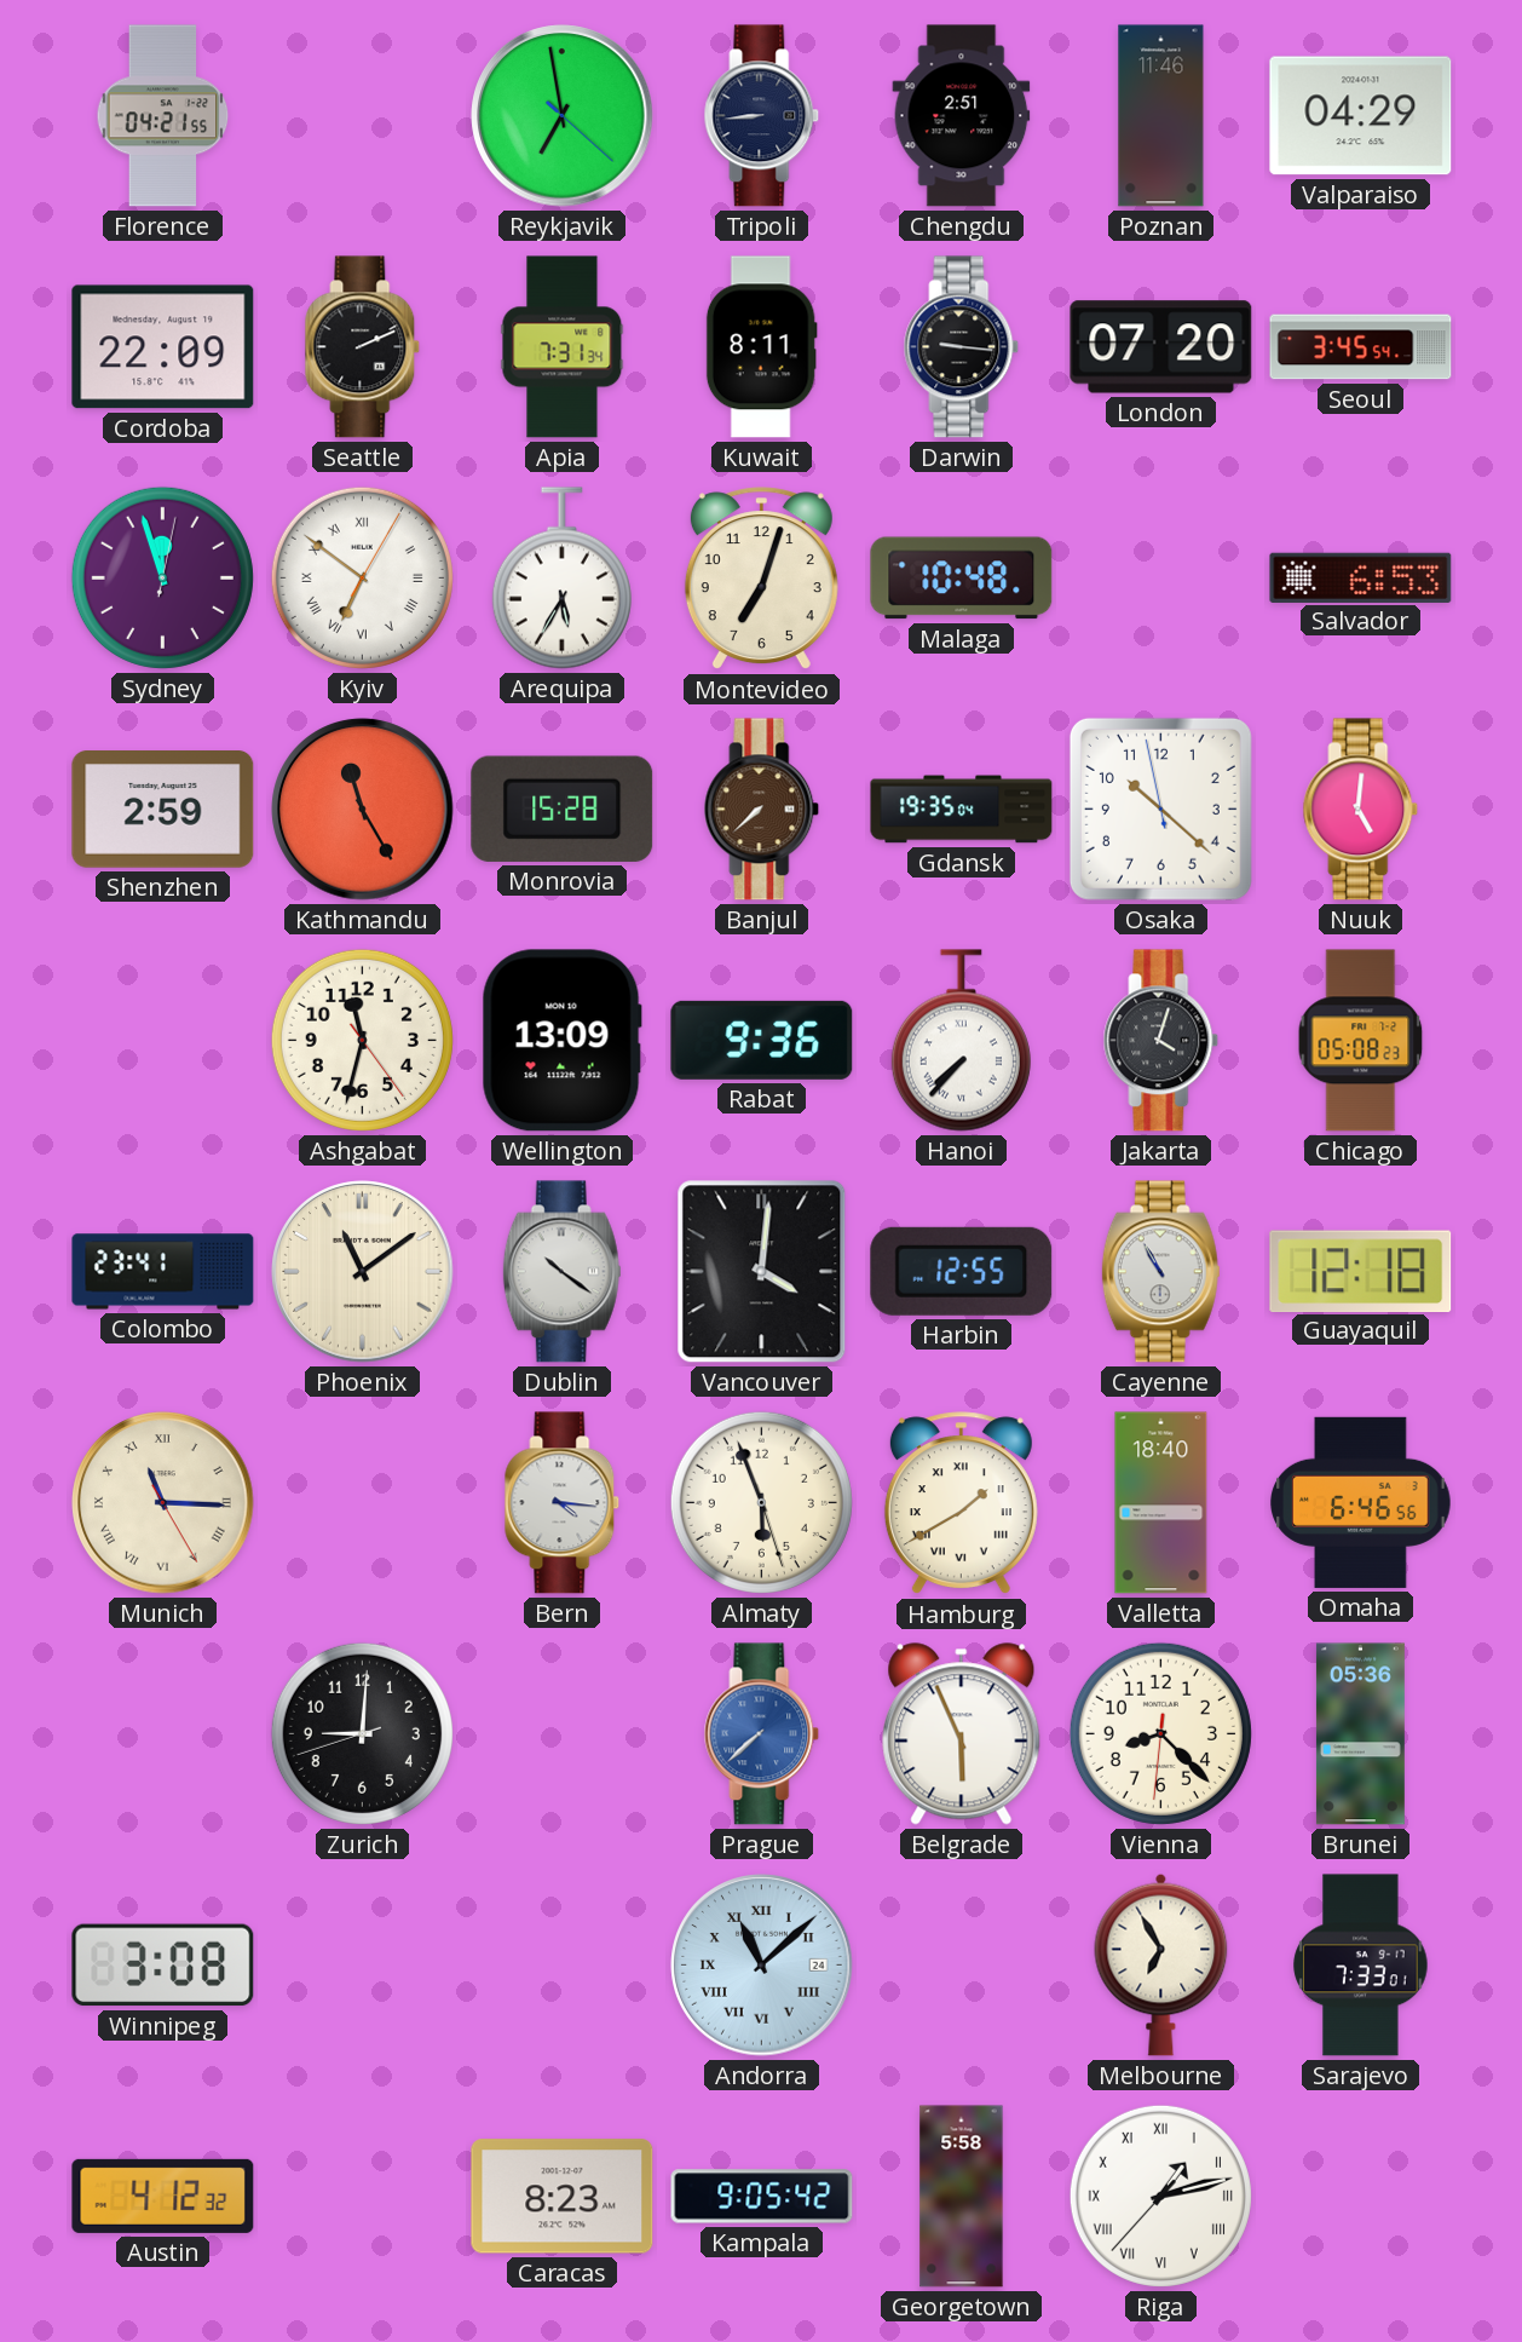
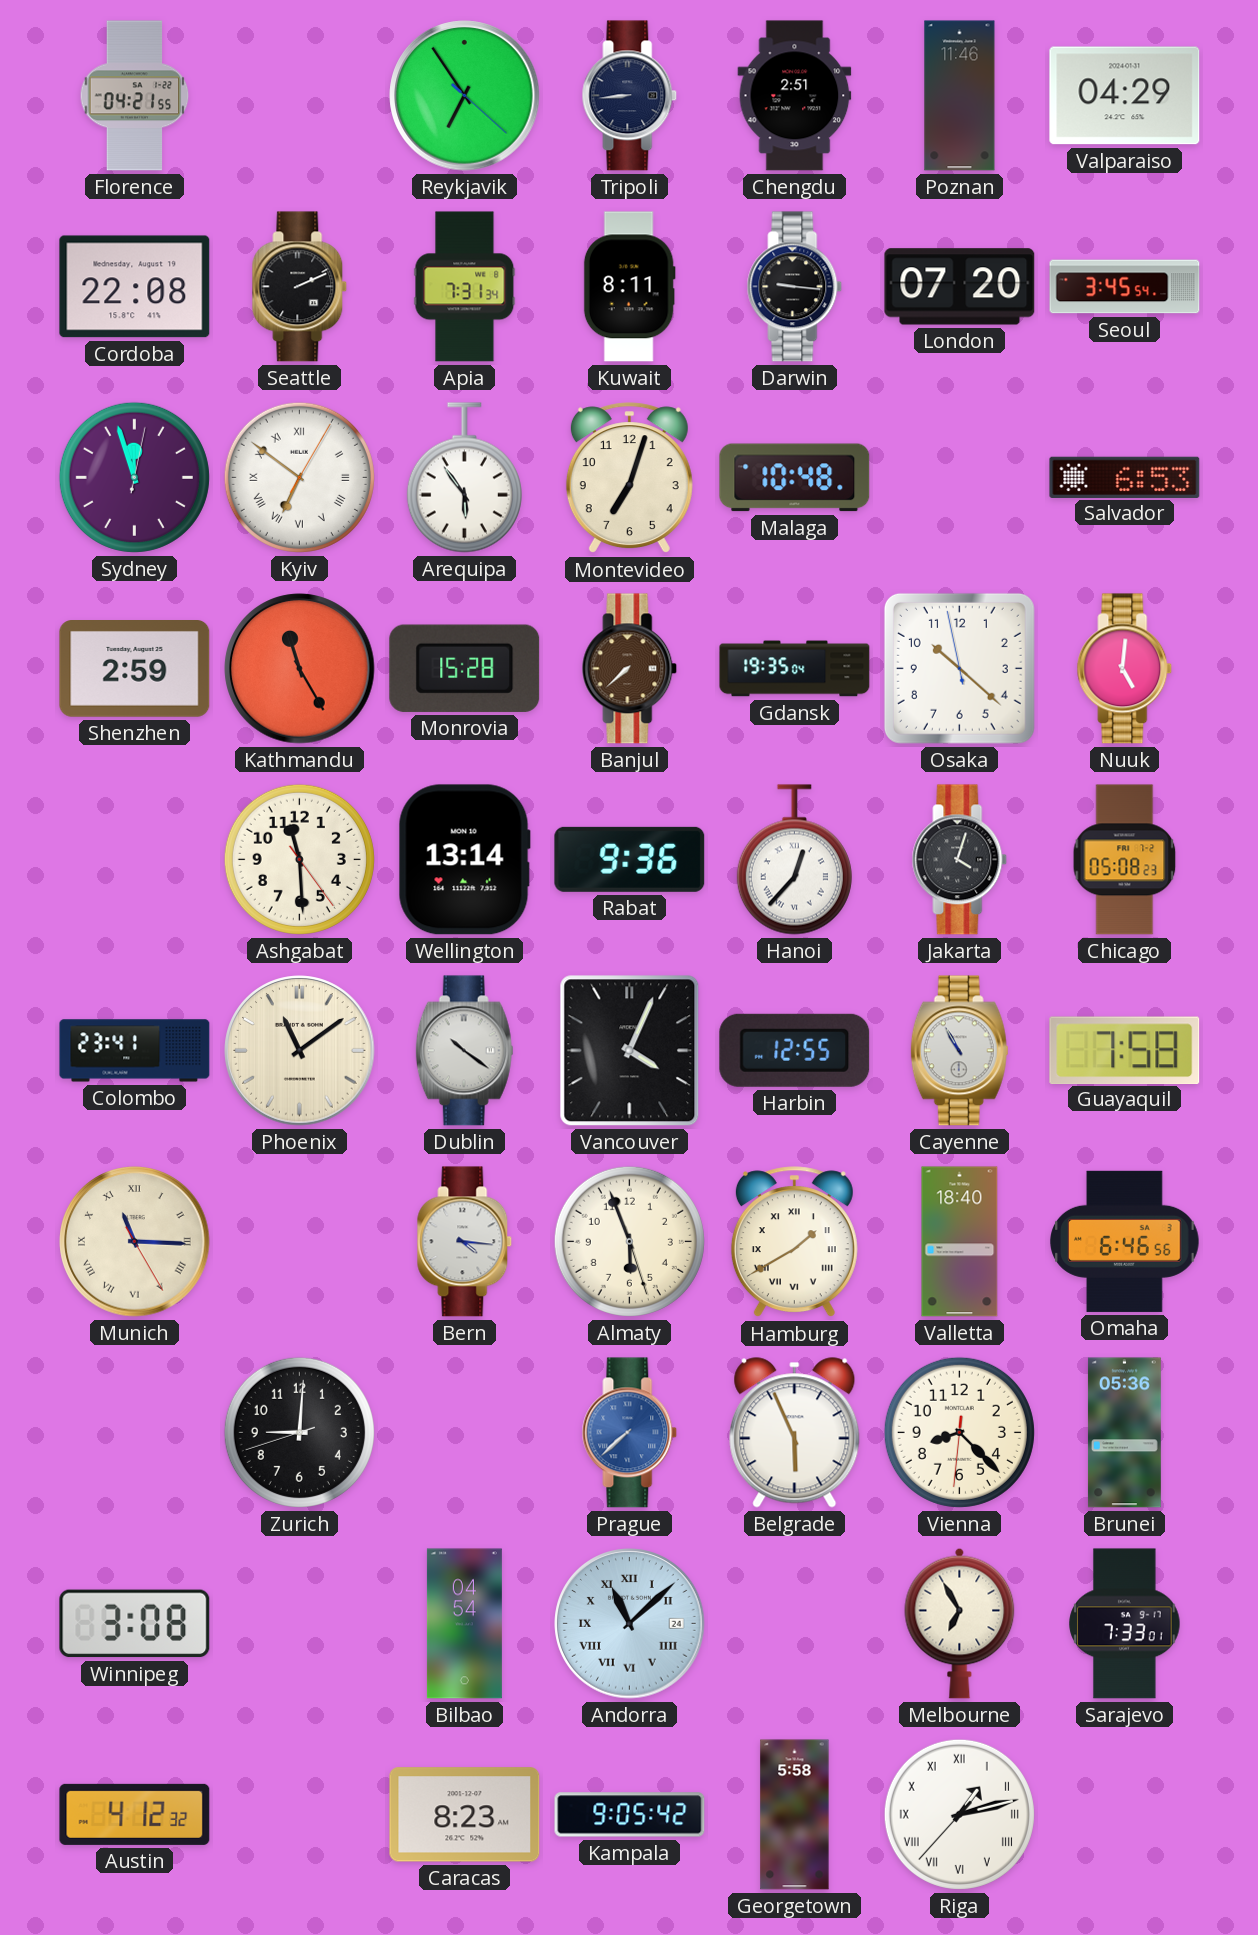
Reykjavik: 6:58 -> 6:54 (465, 96)
Cordoba: 22:09 -> 22:08 (135, 287)
Arequipa: 5:35 -> 5:54 (464, 478)
Ashgabat: 11:32 -> 11:29 (299, 859)
Wellington: 13:09 -> 13:14 (464, 860)
Hanoi: 7:37 -> 12:37 (794, 860)
Vancouver: 4:01 -> 4:04 (630, 1051)
Guayaquil: 12:18 -> 7:58 (1125, 1050)
Bilbao: none -> 04:54 (464, 1624)
